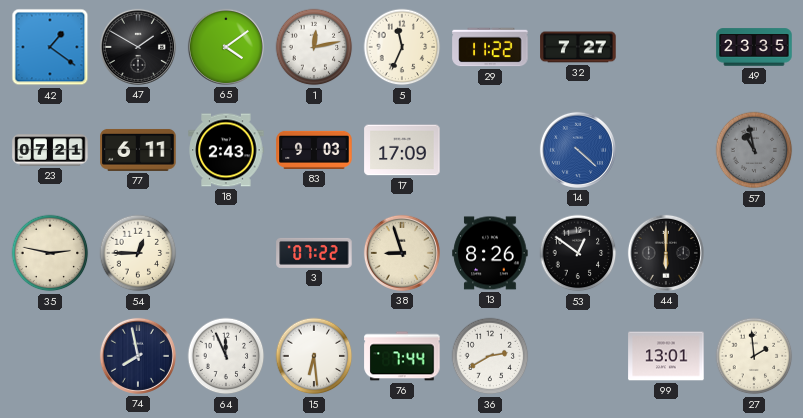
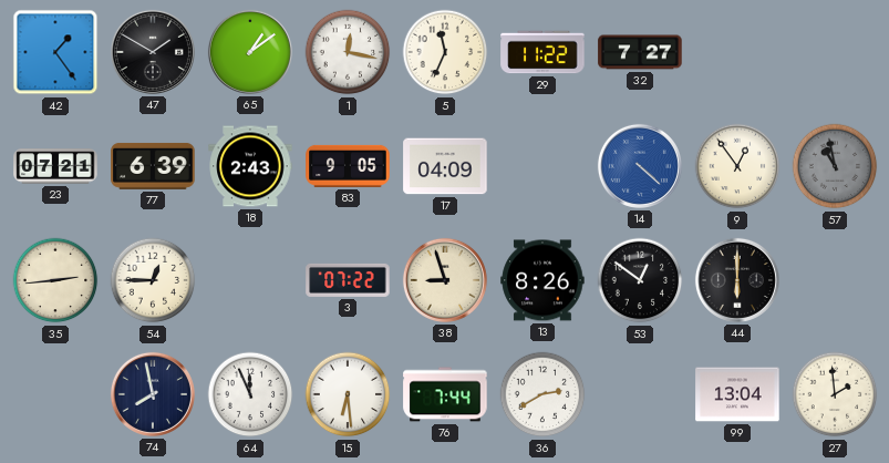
42: 1:21 -> 1:24 (55, 52)
65: 4:09 -> 1:09 (250, 52)
1: 12:13 -> 12:17 (348, 52)
49: 23:35 -> none (754, 47)
77: 6:11 -> 6:39 (153, 166)
83: 9:03 -> 9:05 (348, 166)
17: 17:09 -> 04:09 (445, 166)
9: none -> 12:54 (737, 166)
35: 2:47 -> 2:44 (55, 280)
99: 13:01 -> 13:04 (737, 394)
